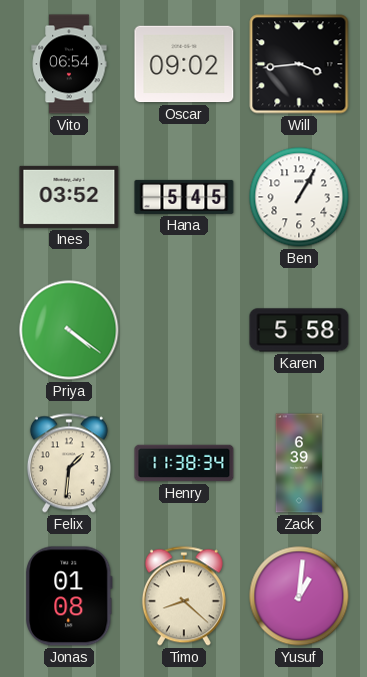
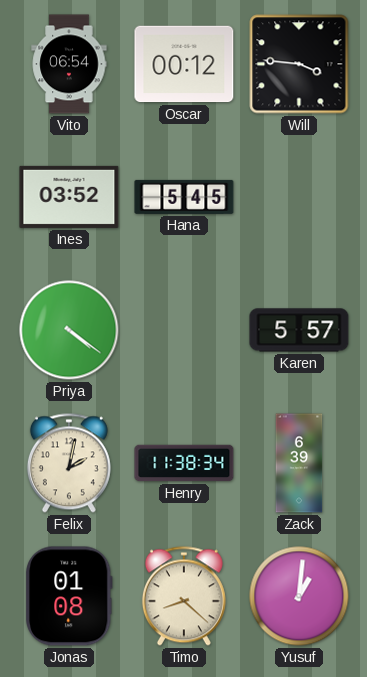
Oscar: 09:02 -> 00:12 (184, 64)
Will: 3:44 -> 3:46 (299, 64)
Ben: 1:05 -> none (299, 197)
Karen: 5:58 -> 5:57 (299, 330)
Felix: 1:31 -> 2:02 (69, 463)
